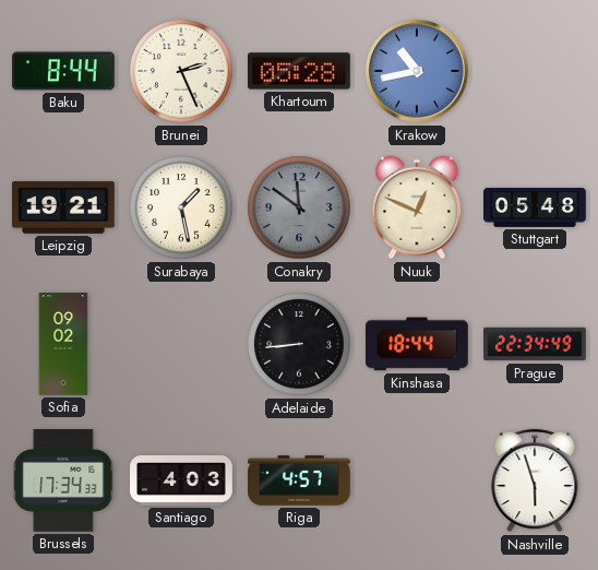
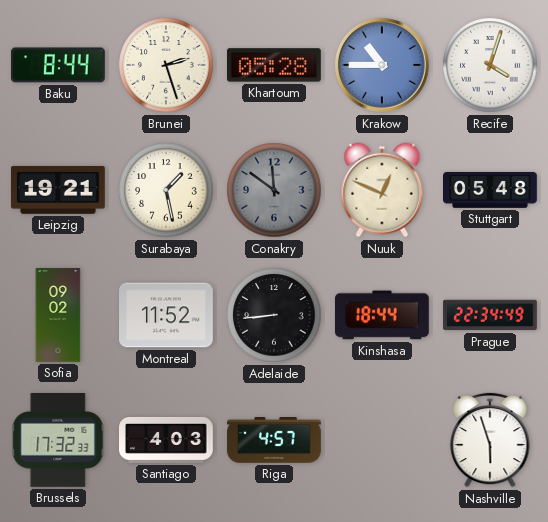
Brunei: 2:26 -> 2:27 (166, 65)
Krakow: 10:43 -> 10:45 (382, 65)
Recife: none -> 4:03 (490, 65)
Montreal: none -> 11:52 (167, 315)
Brussels: 17:34 -> 17:32 (58, 441)
